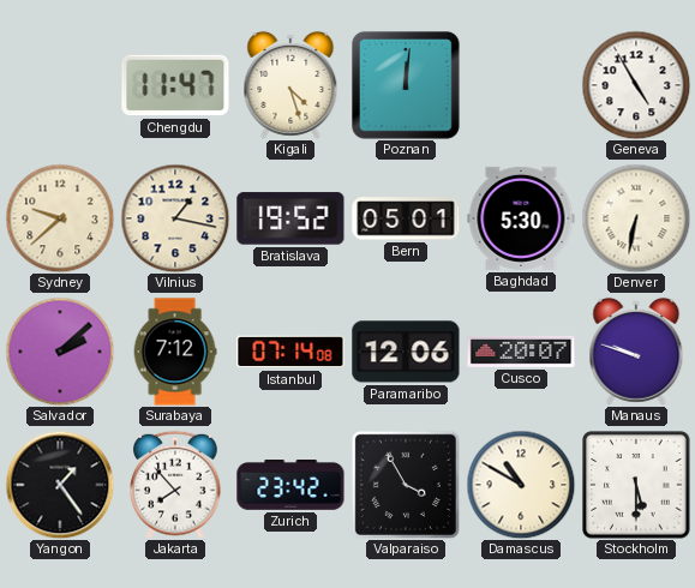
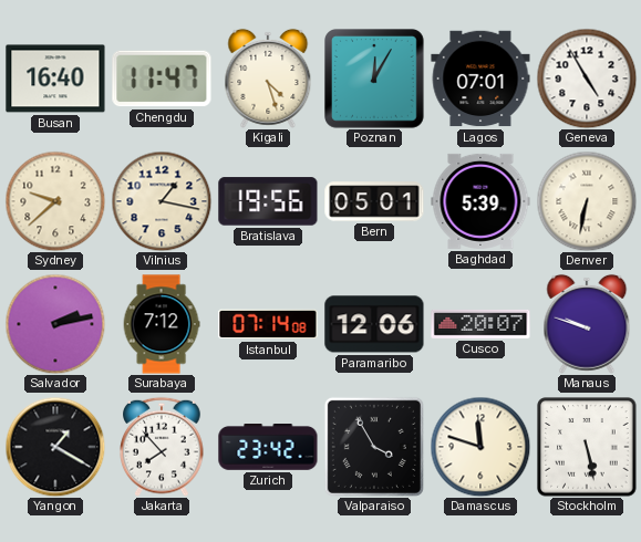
Busan: none -> 16:40 (55, 79)
Poznan: 12:01 -> 12:05 (375, 80)
Lagos: none -> 07:01 (480, 79)
Bratislava: 19:52 -> 19:56 (268, 201)
Baghdad: 5:30 -> 5:39 (480, 201)
Salvador: 2:08 -> 2:13 (55, 324)
Yangon: 1:24 -> 1:20 (55, 447)
Damascus: 10:50 -> 11:48 (480, 447)
Stockholm: 5:30 -> 5:28 (587, 447)
